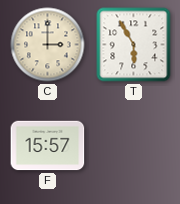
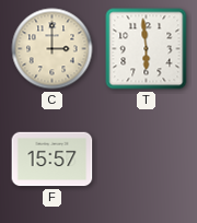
T: 5:55 -> 5:59 (147, 49)
